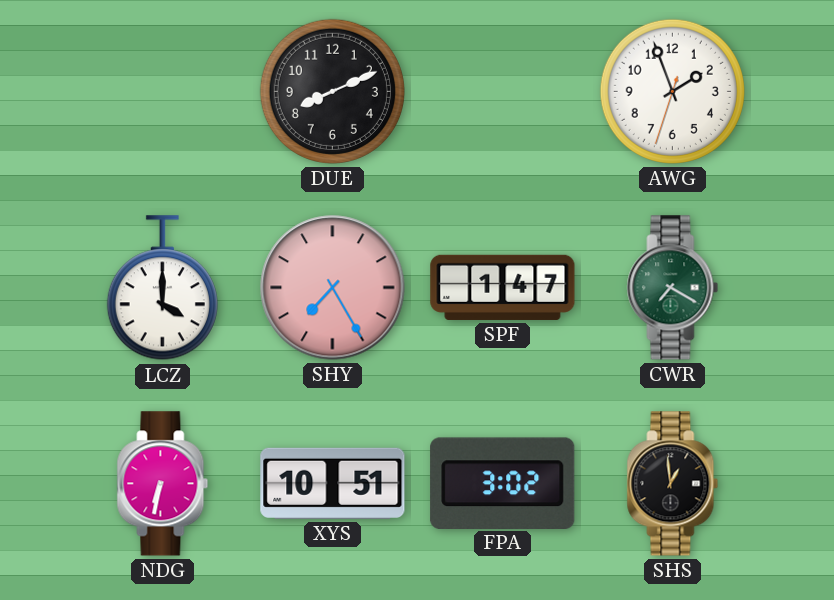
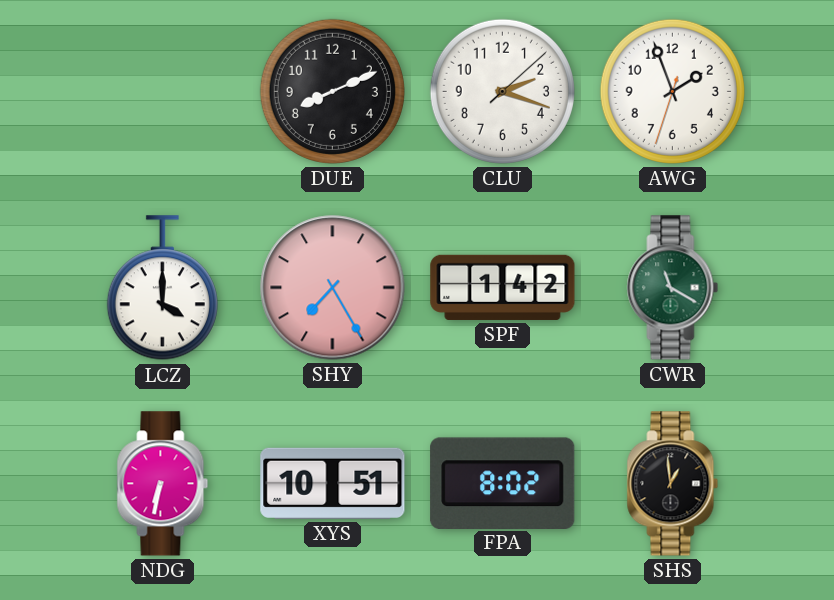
CLU: none -> 2:18 (502, 91)
SPF: 1:47 -> 1:42 (503, 287)
CWR: 7:20 -> 11:20 (673, 288)
FPA: 3:02 -> 8:02 (503, 483)
